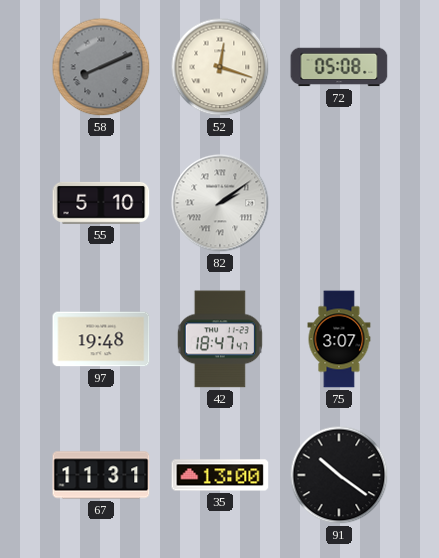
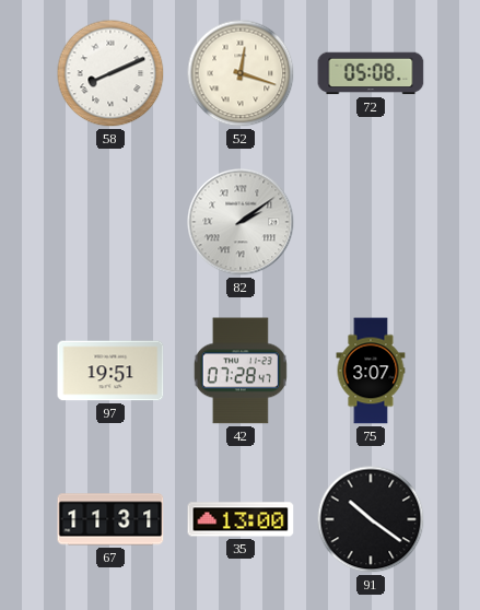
58 dial: grey -> white (110, 73)
55: 5:10 -> none (101, 203)
97: 19:48 -> 19:51 (110, 371)
42: 18:47 -> 07:28 (241, 371)
